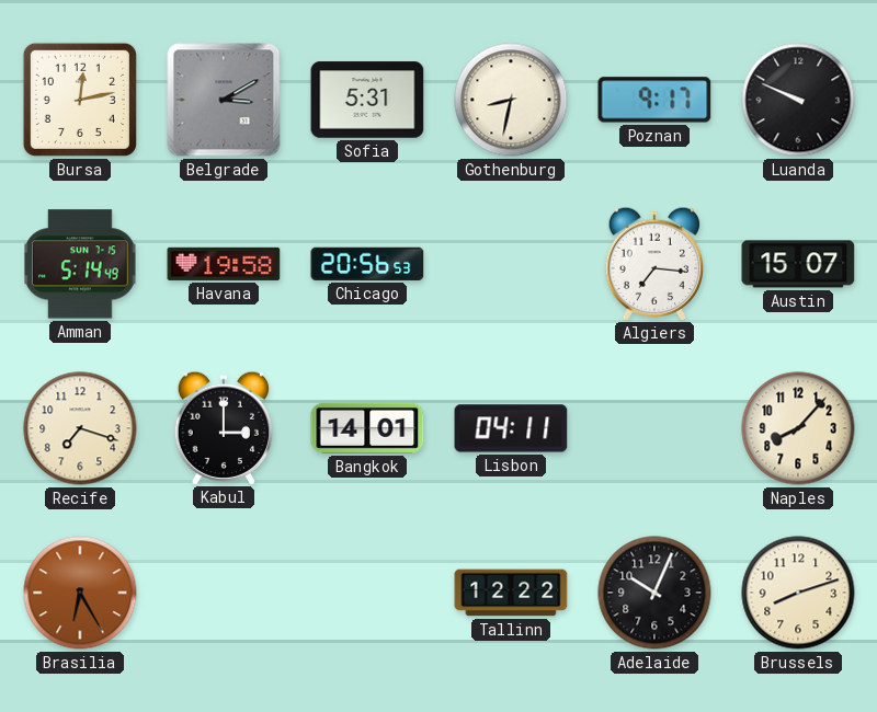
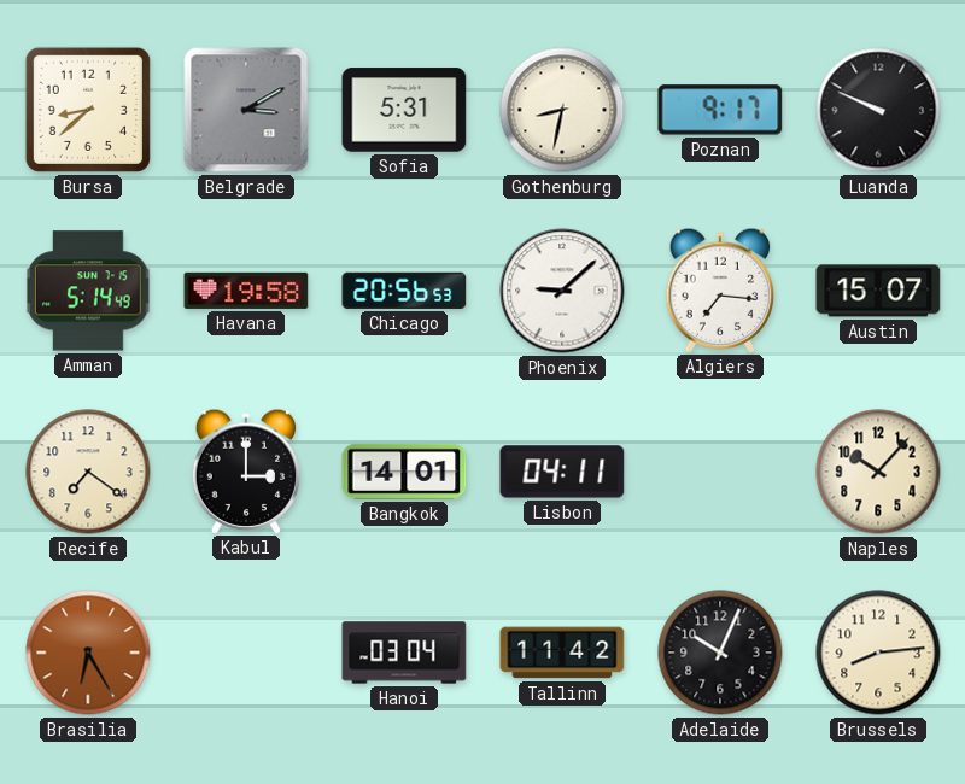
Bursa: 12:13 -> 8:38 (88, 110)
Phoenix: none -> 9:08 (562, 291)
Recife: 7:18 -> 7:21 (88, 472)
Naples: 8:07 -> 10:07 (878, 472)
Hanoi: none -> 03:04 (404, 653)
Tallinn: 12:22 -> 11:42 (562, 653)
Brussels: 8:12 -> 8:14 (878, 653)
